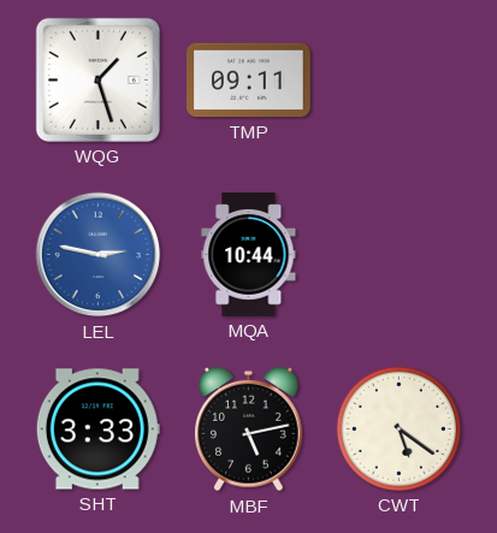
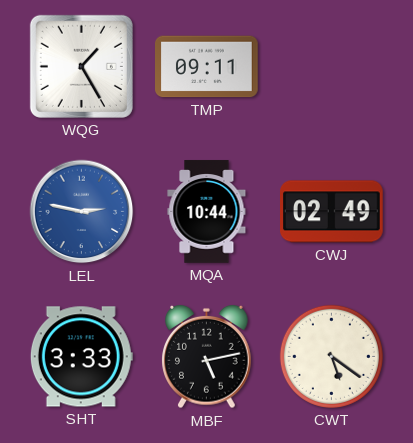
WQG: 1:27 -> 1:25 (81, 66)
CWJ: none -> 02:49 (332, 212)
